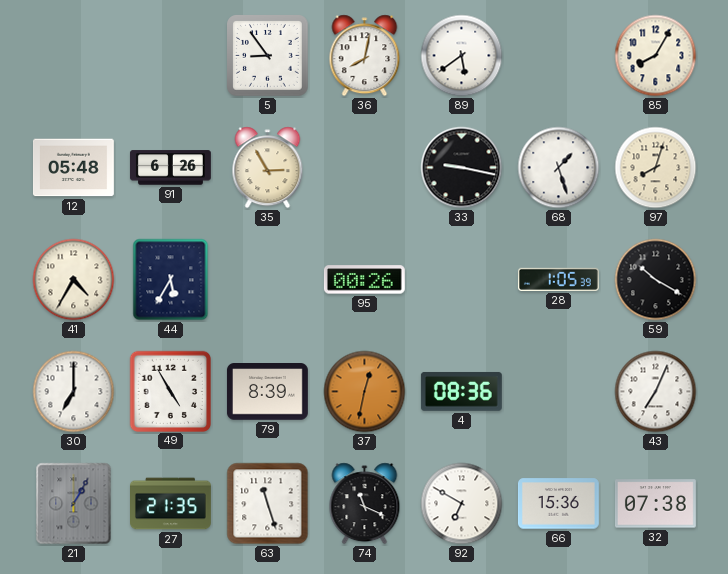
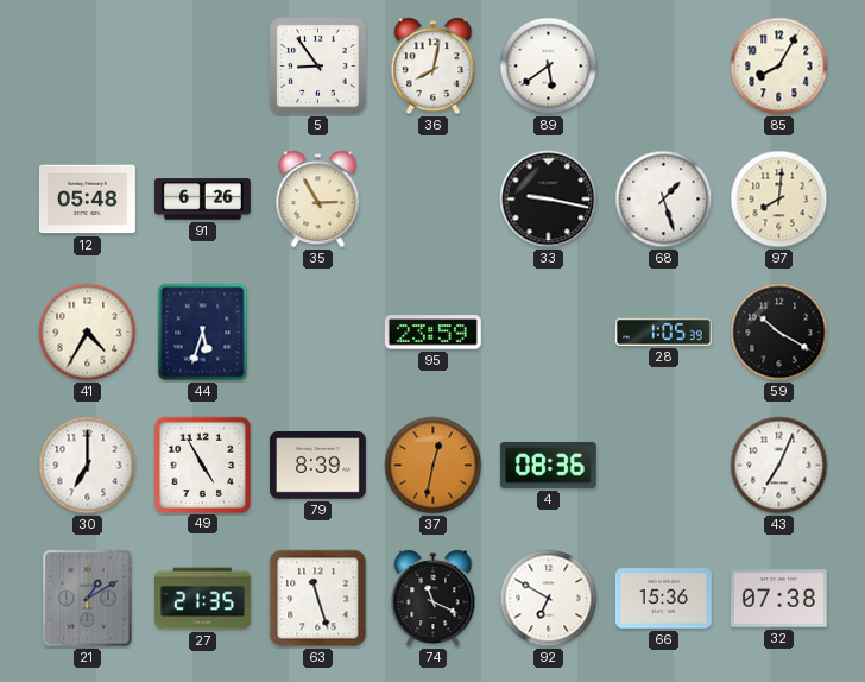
97: 8:03 -> 8:01 (779, 200)
44: 5:35 -> 5:33 (203, 333)
95: 00:26 -> 23:59 (432, 333)
21: 1:05 -> 1:10 (88, 599)
